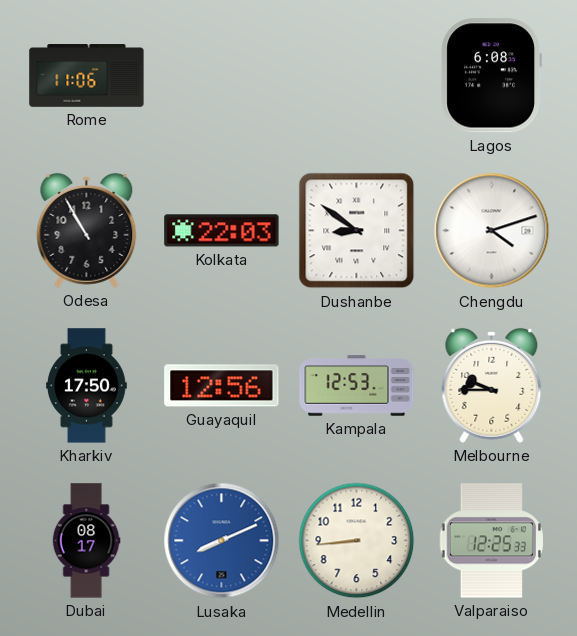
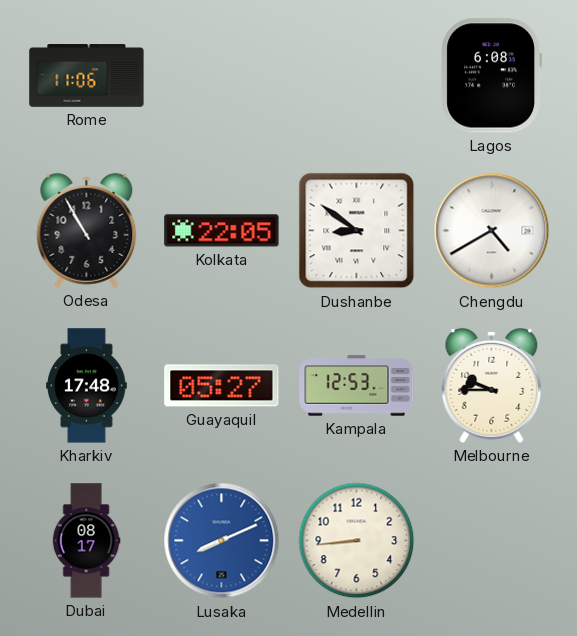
Kolkata: 22:03 -> 22:05 (222, 231)
Chengdu: 4:12 -> 4:40 (492, 231)
Kharkiv: 17:50 -> 17:48 (87, 386)
Guayaquil: 12:56 -> 05:27 (222, 386)
Valparaiso: 12:25 -> none (492, 541)
